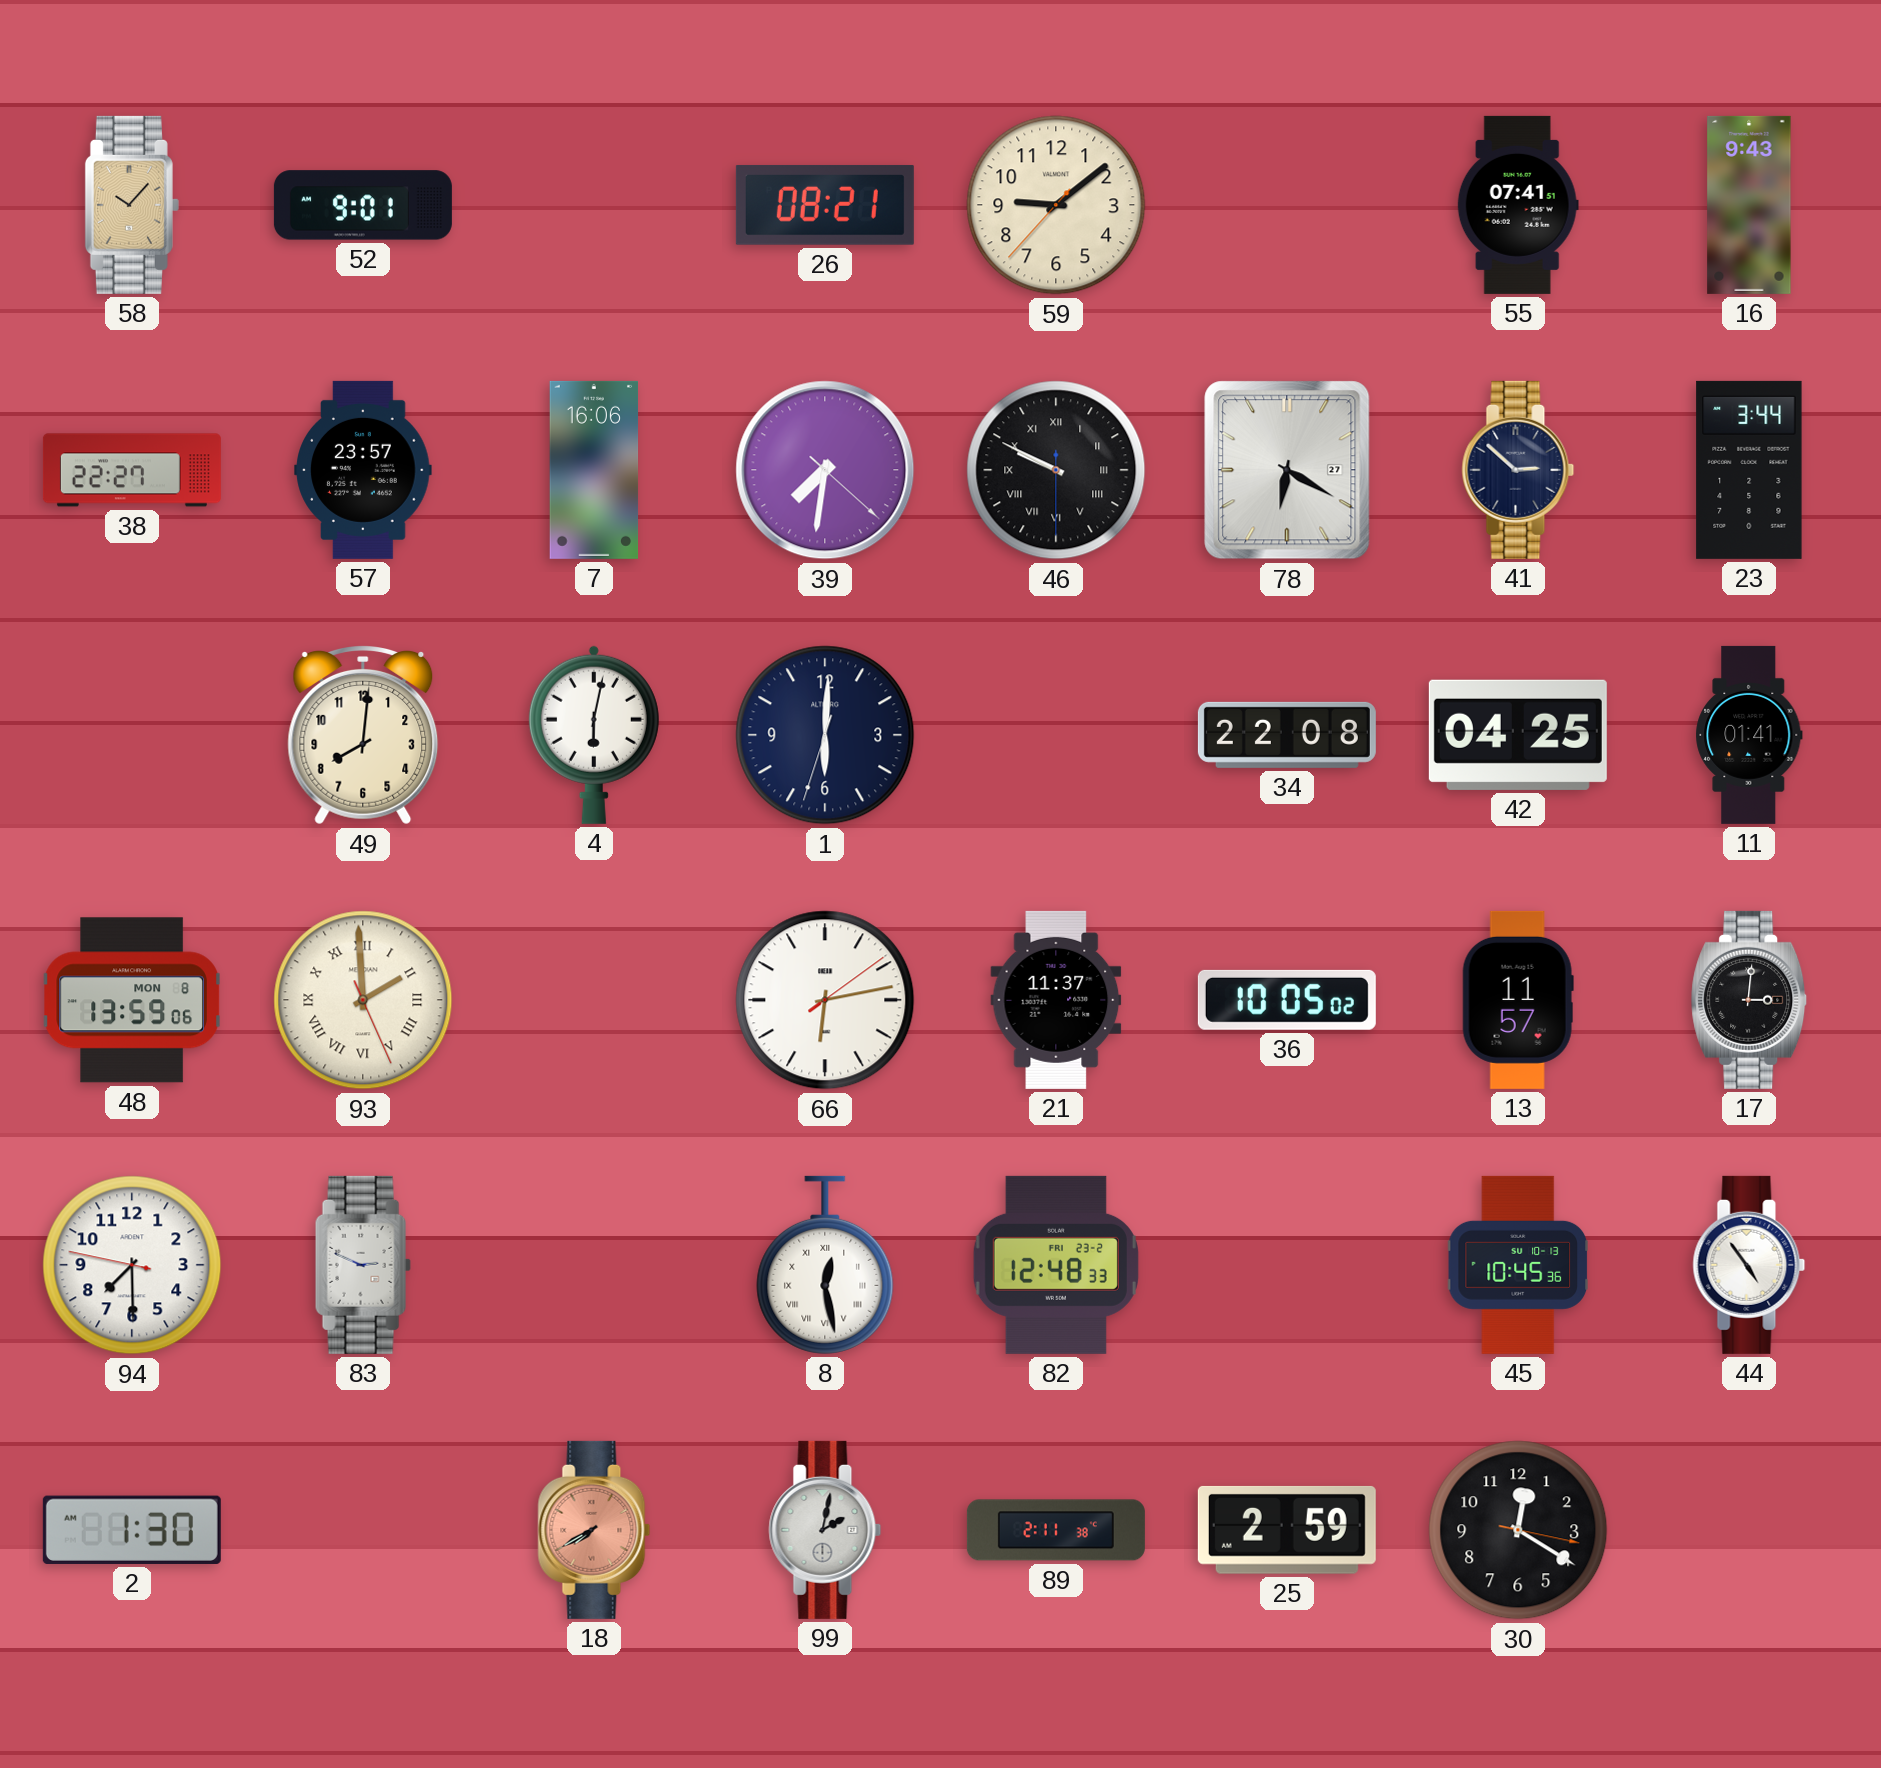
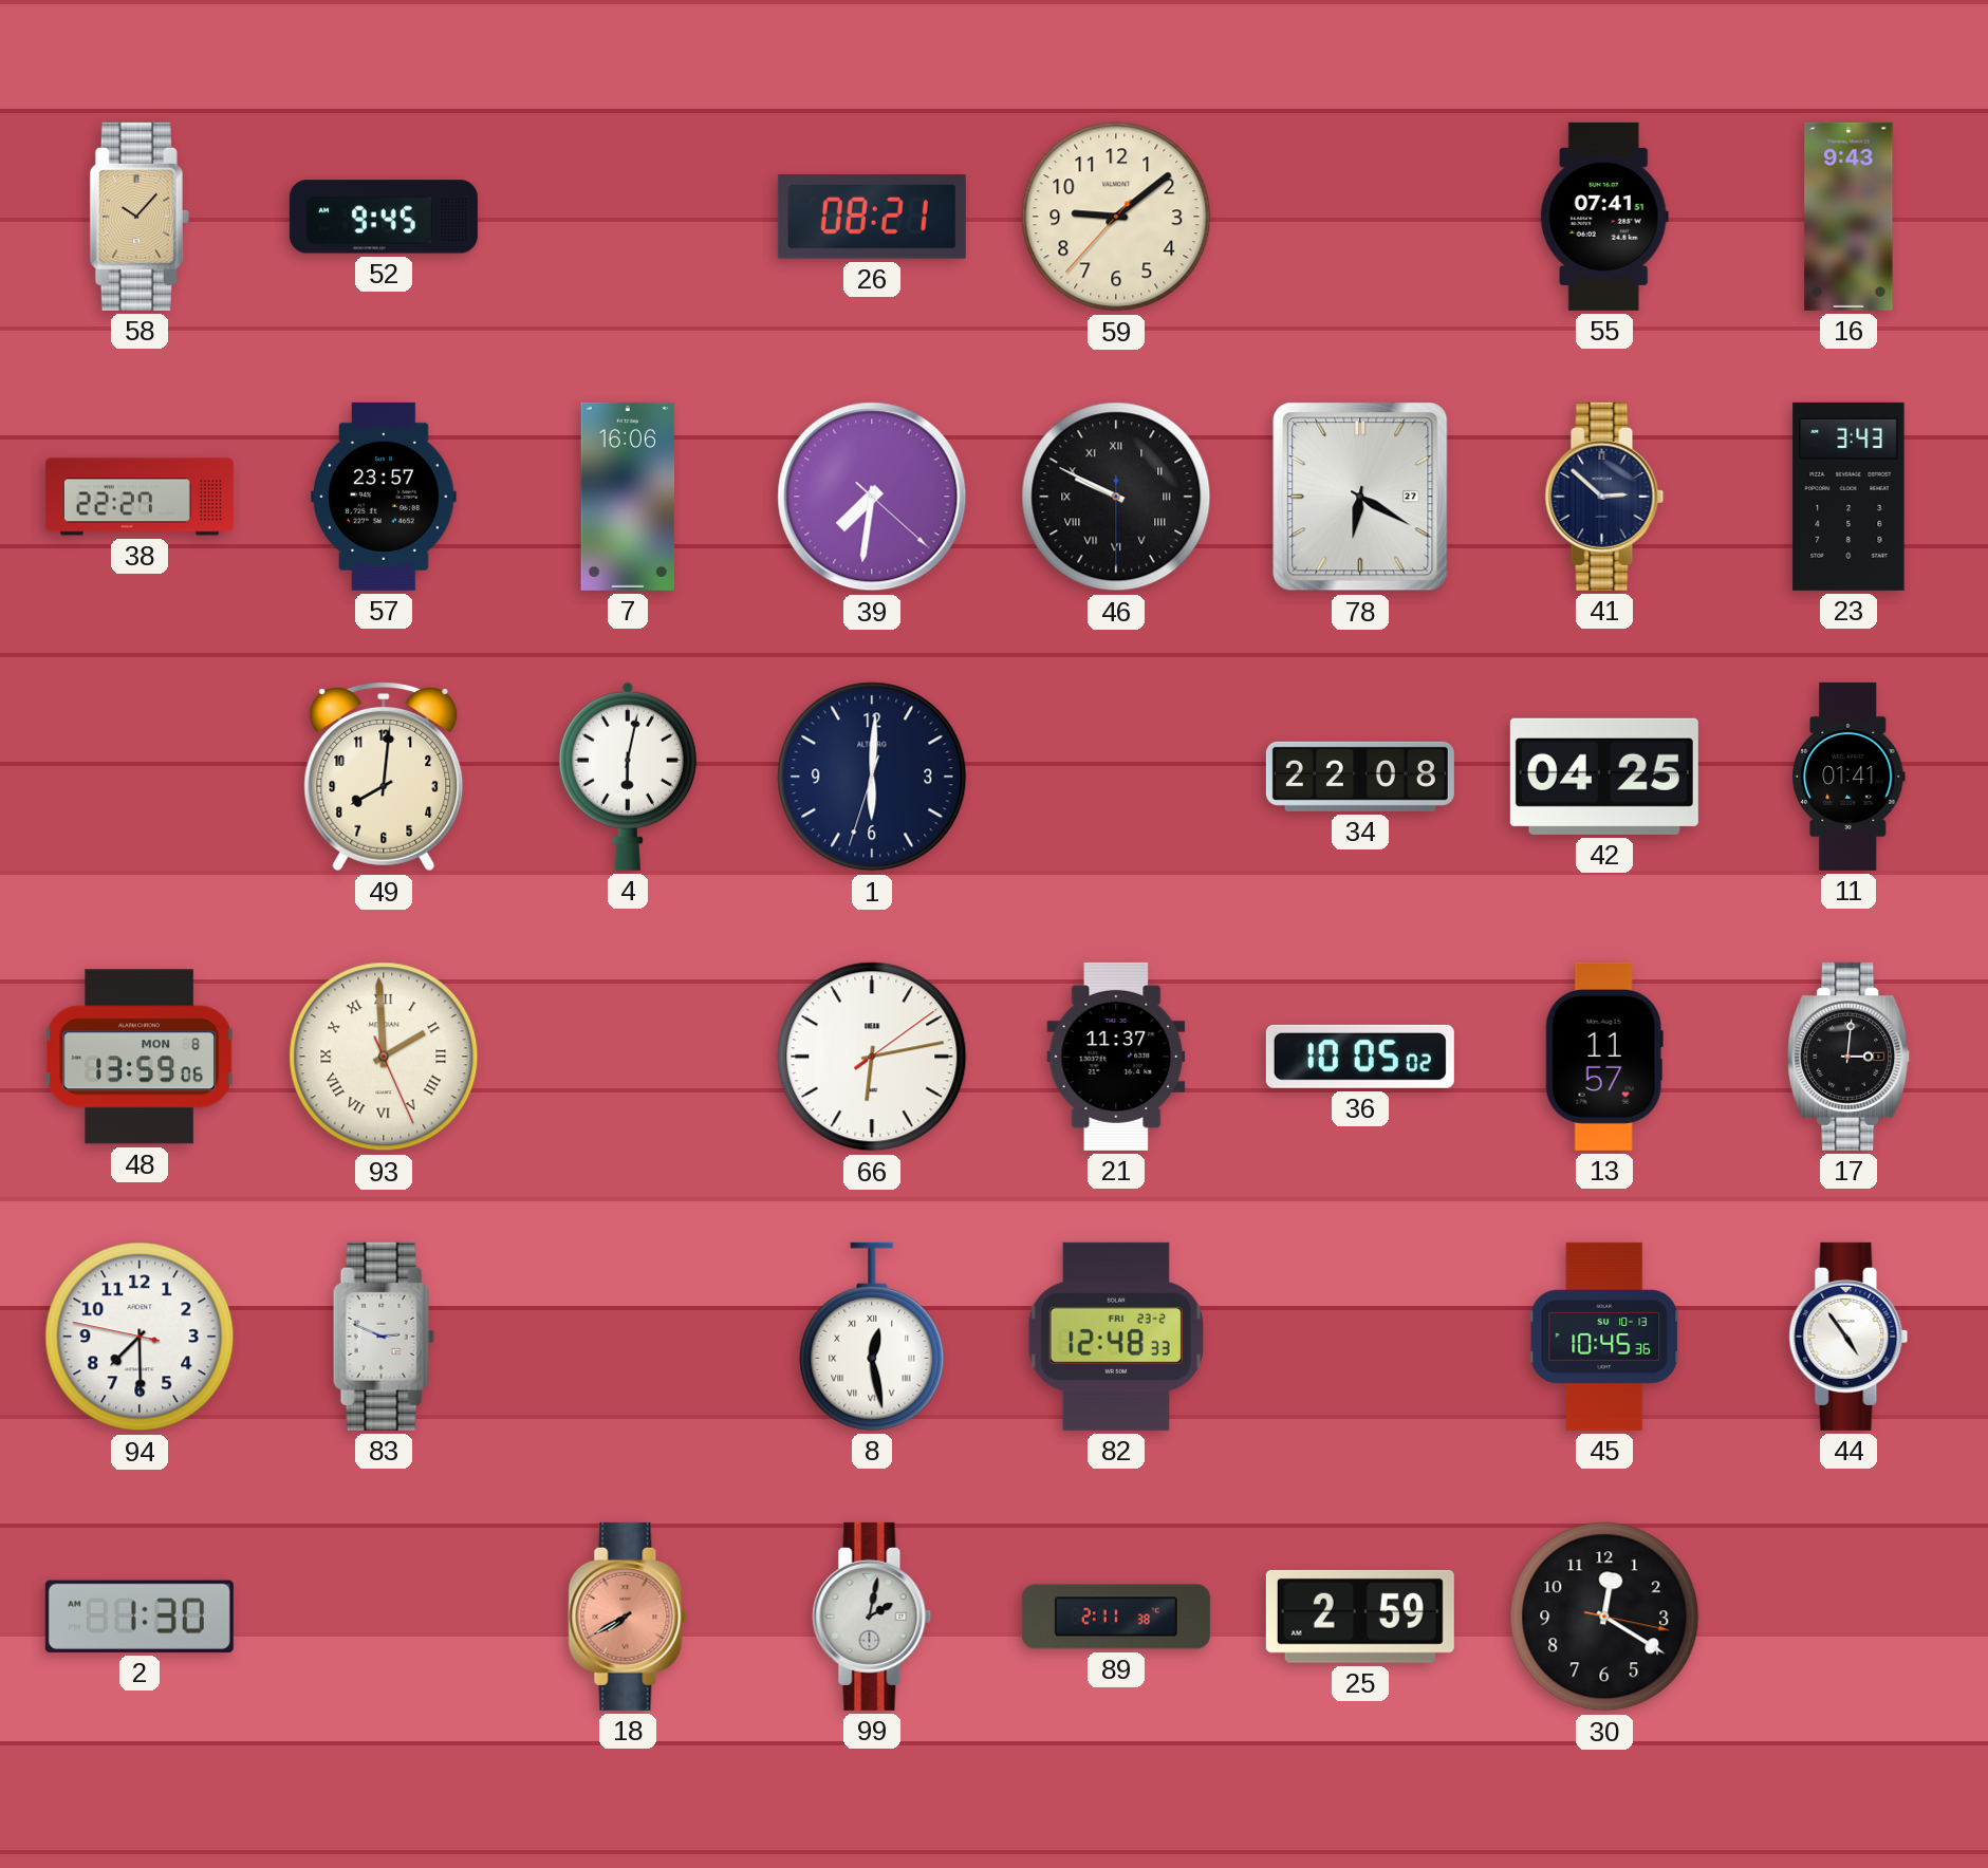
52: 9:01 -> 9:45 (384, 217)
23: 3:44 -> 3:43 (1848, 497)
